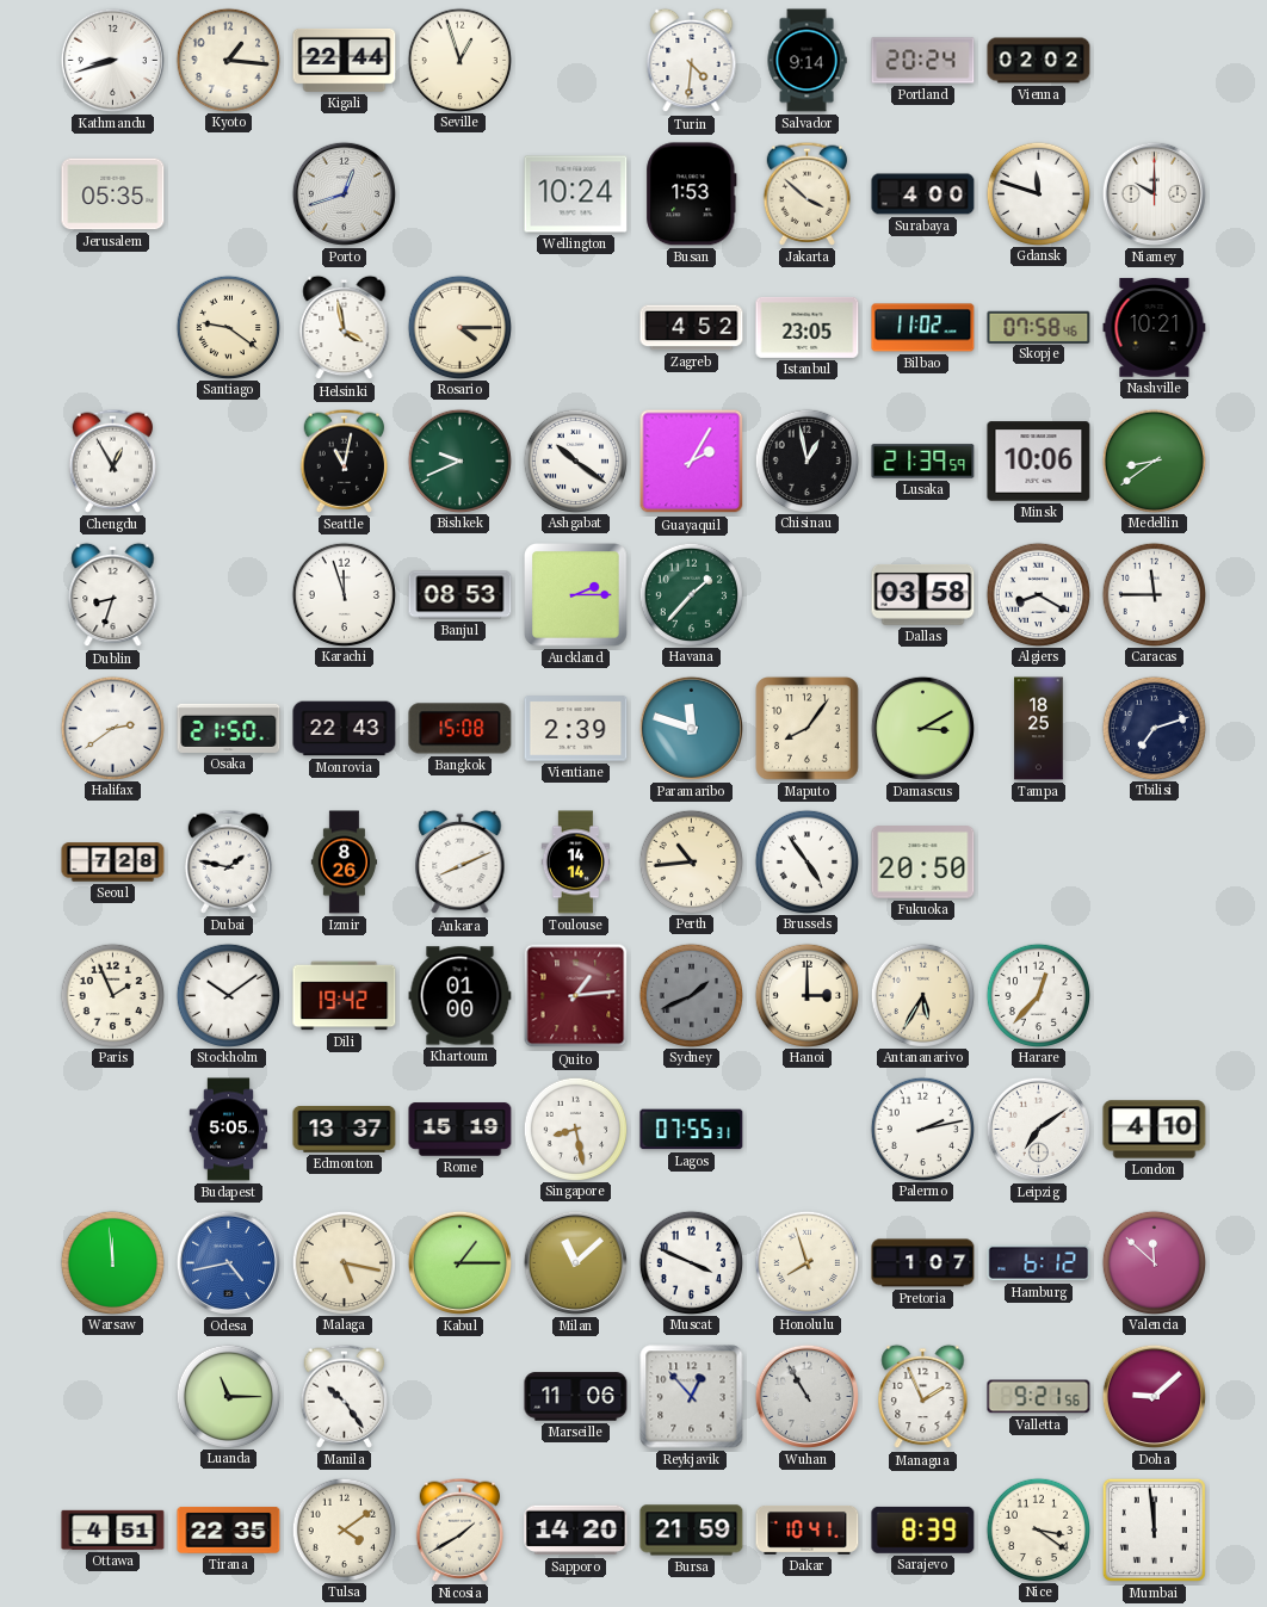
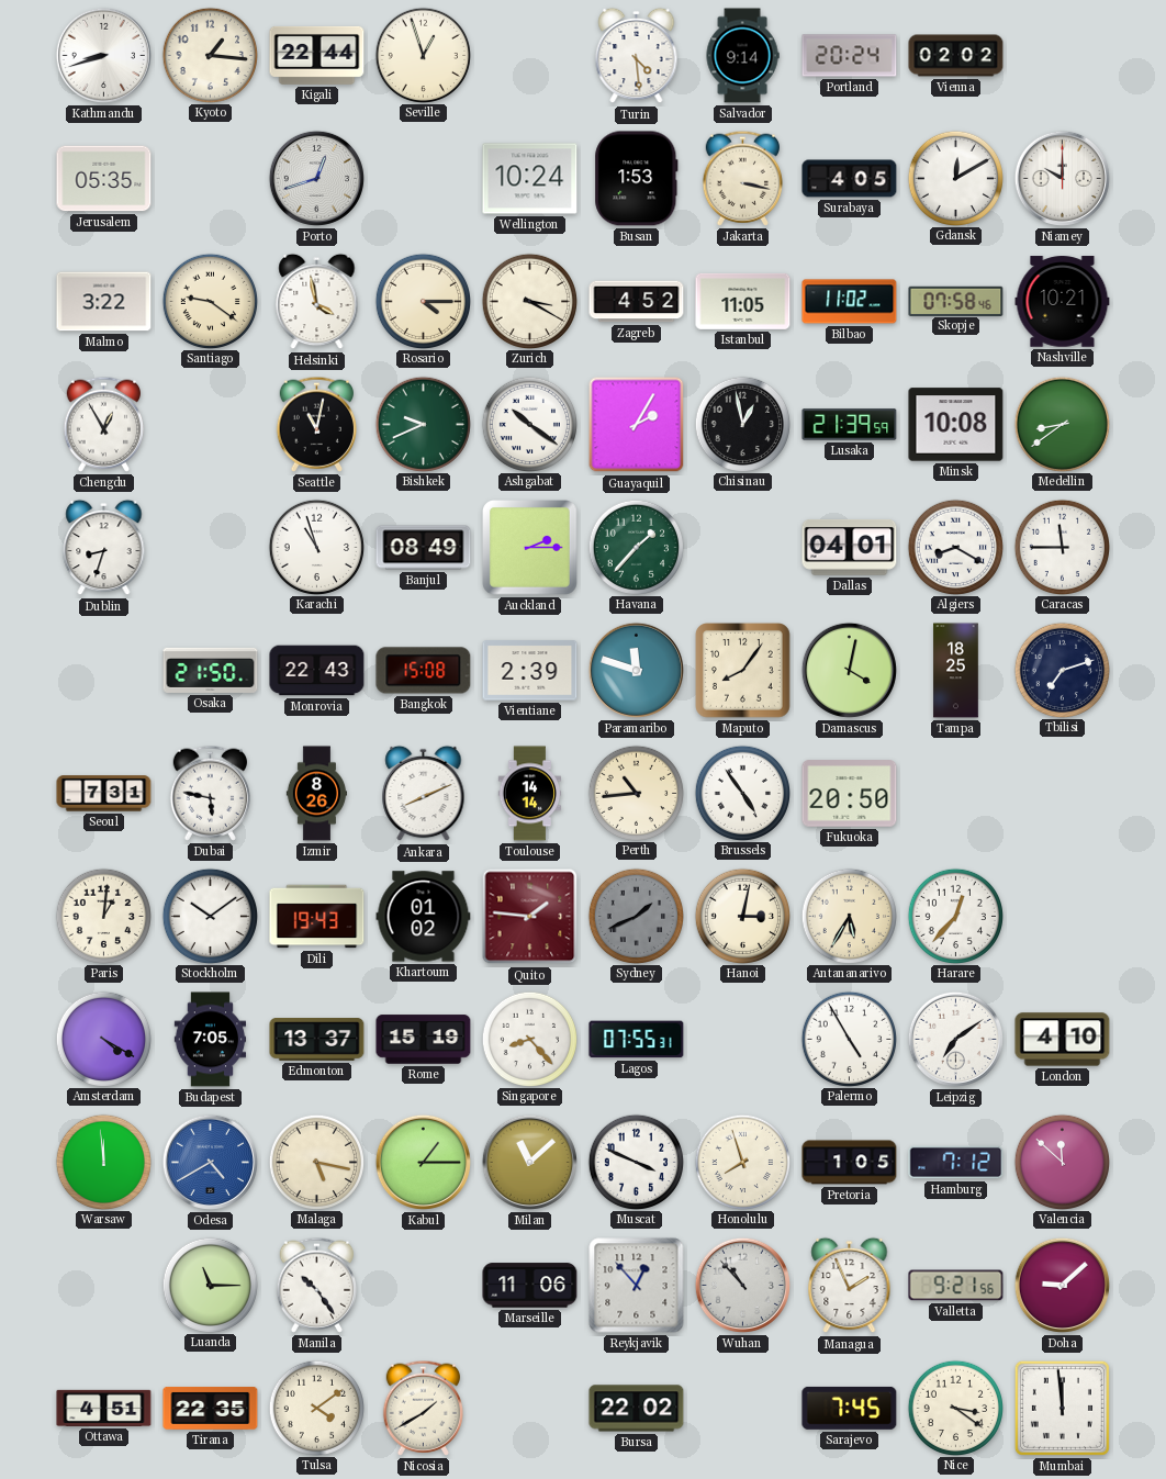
Turin: 4:31 -> 4:29 (637, 56)
Jakarta: 3:52 -> 3:17 (743, 178)
Surabaya: 4:00 -> 4:05 (850, 179)
Gdansk: 11:48 -> 12:10 (955, 178)
Malmo: none -> 3:22 (104, 302)
Zurich: none -> 3:20 (529, 301)
Istanbul: 23:05 -> 11:05 (743, 301)
Minsk: 10:06 -> 10:08 (956, 425)
Karachi: 11:57 -> 10:57 (316, 547)
Banjul: 08:53 -> 08:49 (424, 548)
Dallas: 03:58 -> 04:01 (850, 548)
Halifax: 2:39 -> none (112, 728)
Damascus: 3:10 -> 4:02 (849, 670)
Seoul: 7:28 -> 7:31 (104, 794)
Dubai: 1:47 -> 5:47 (211, 793)
Paris: 1:56 -> 1:01 (103, 916)
Dili: 19:42 -> 19:43 (317, 917)
Khartoum: 01:00 -> 01:02 (424, 917)
Quito: 1:14 -> 1:46 (530, 917)
Hanoi: 3:00 -> 3:02 (742, 916)
Amsterdam: none -> 4:20 (103, 1039)
Budapest: 5:05 -> 7:05 (211, 1040)
Singapore: 8:28 -> 8:23 (529, 1039)
Palermo: 2:13 -> 4:55 (849, 1039)
Odesa: 4:43 -> 4:40 (210, 1162)
Pretoria: 1:07 -> 1:05 (850, 1163)
Hamburg: 6:12 -> 7:12 (956, 1163)
Wuhan: 10:55 -> 10:53 (742, 1285)
Sapporo: 14:20 -> none (576, 1531)
Bursa: 21:59 -> 22:02 (637, 1409)
Dakar: 10:41 -> none (808, 1531)
Sarajevo: 8:39 -> 7:45 (850, 1408)
